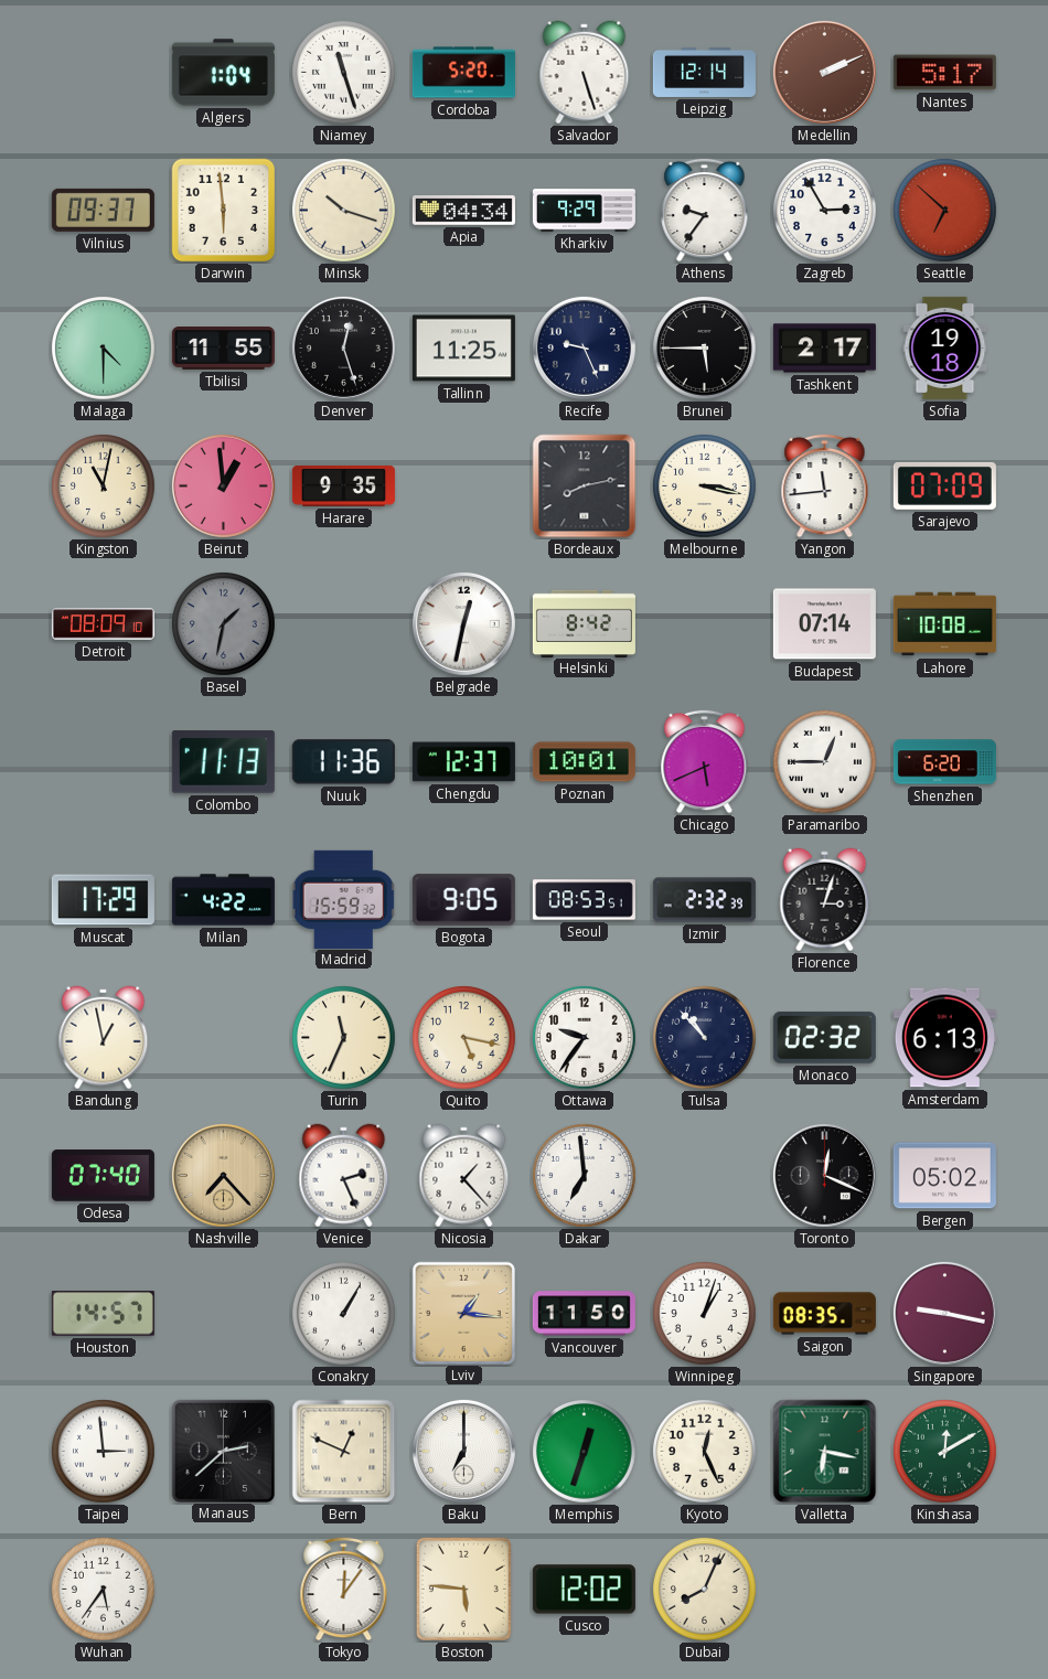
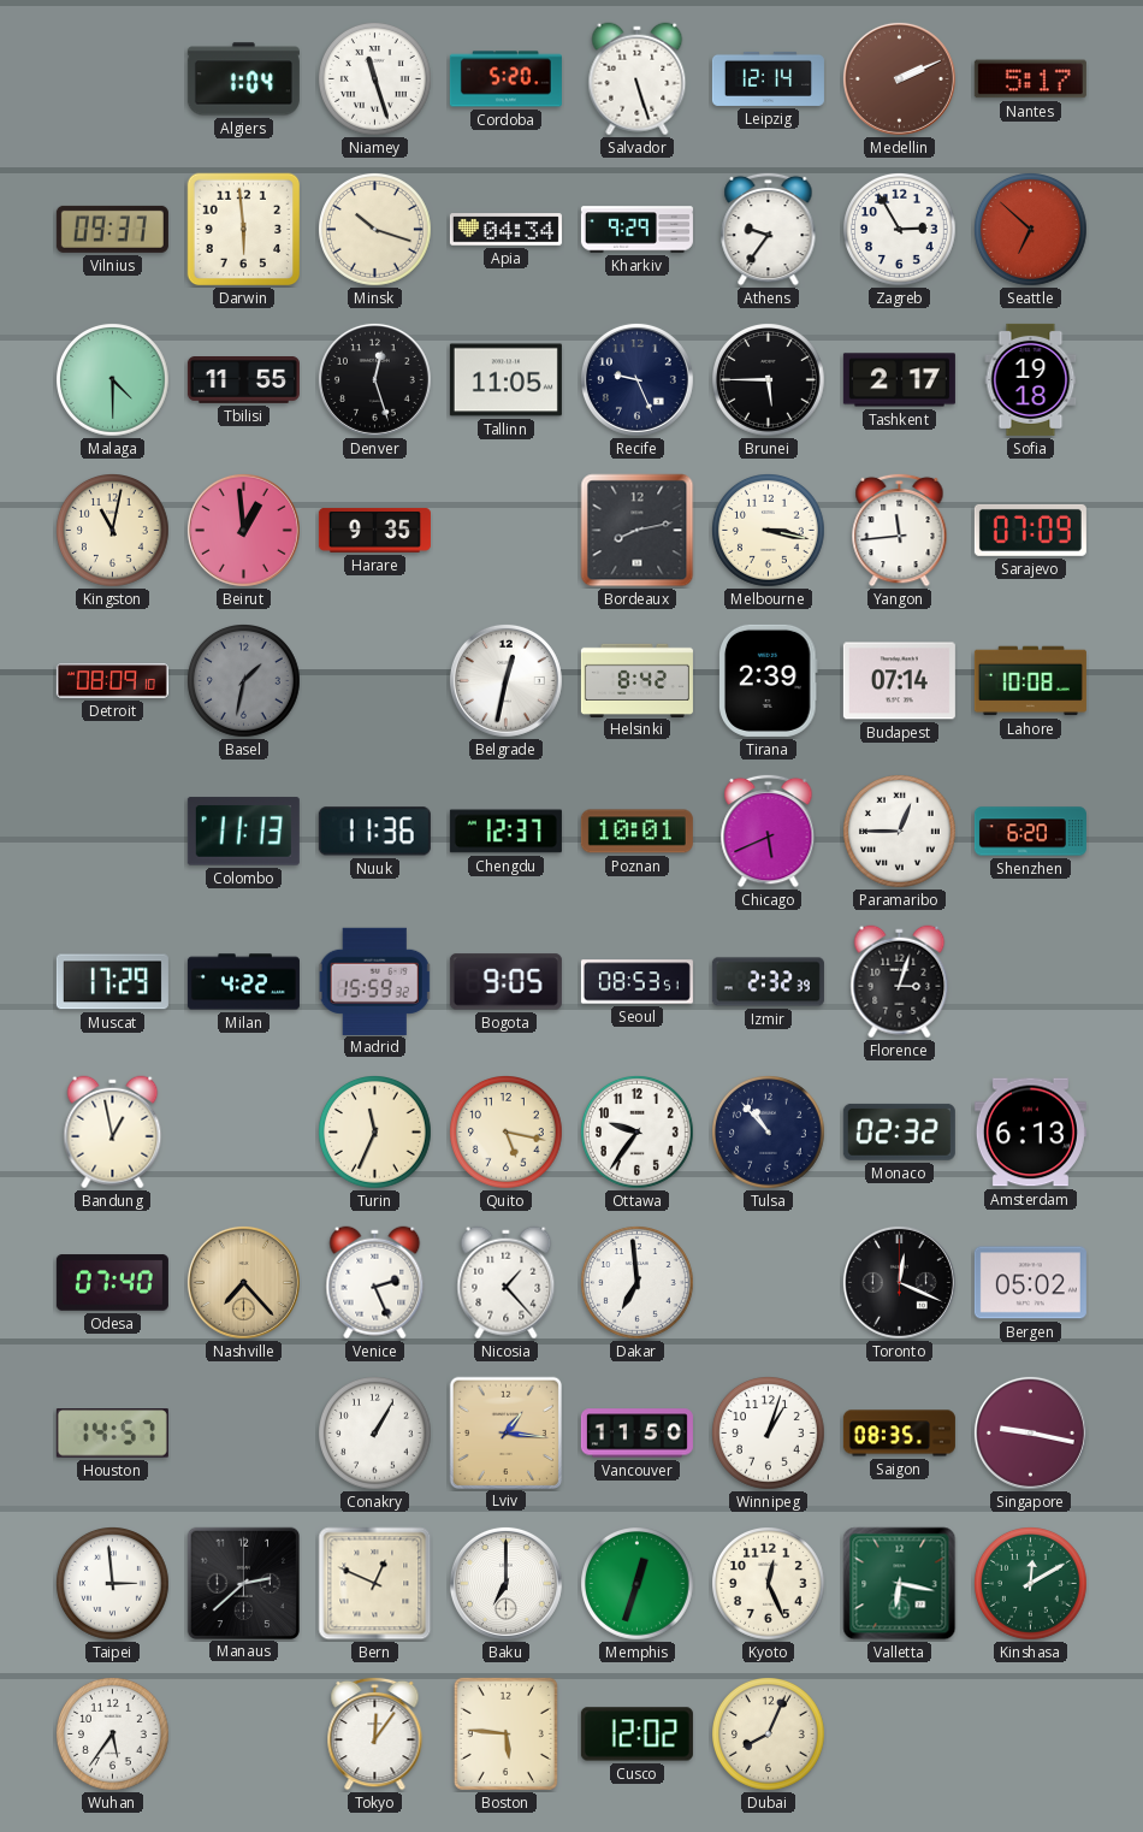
Tallinn: 11:25 -> 11:05 (505, 380)
Tirana: none -> 2:39 (769, 680)
